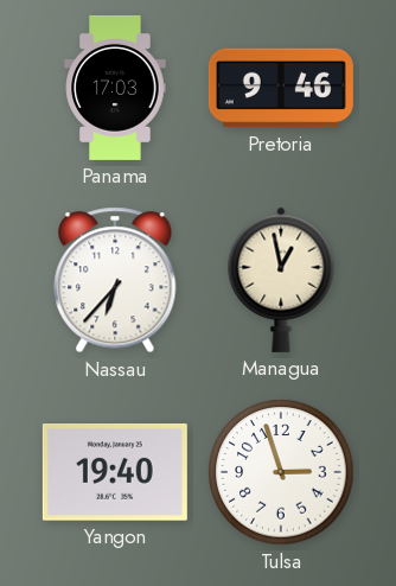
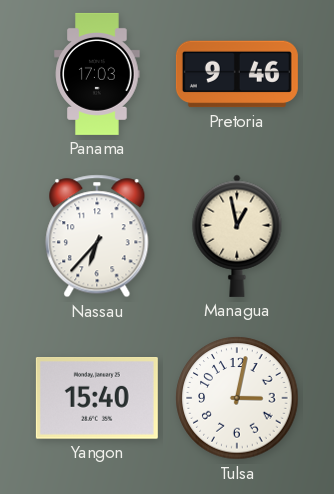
Yangon: 19:40 -> 15:40 (97, 399)
Tulsa: 2:57 -> 3:02 (237, 398)
